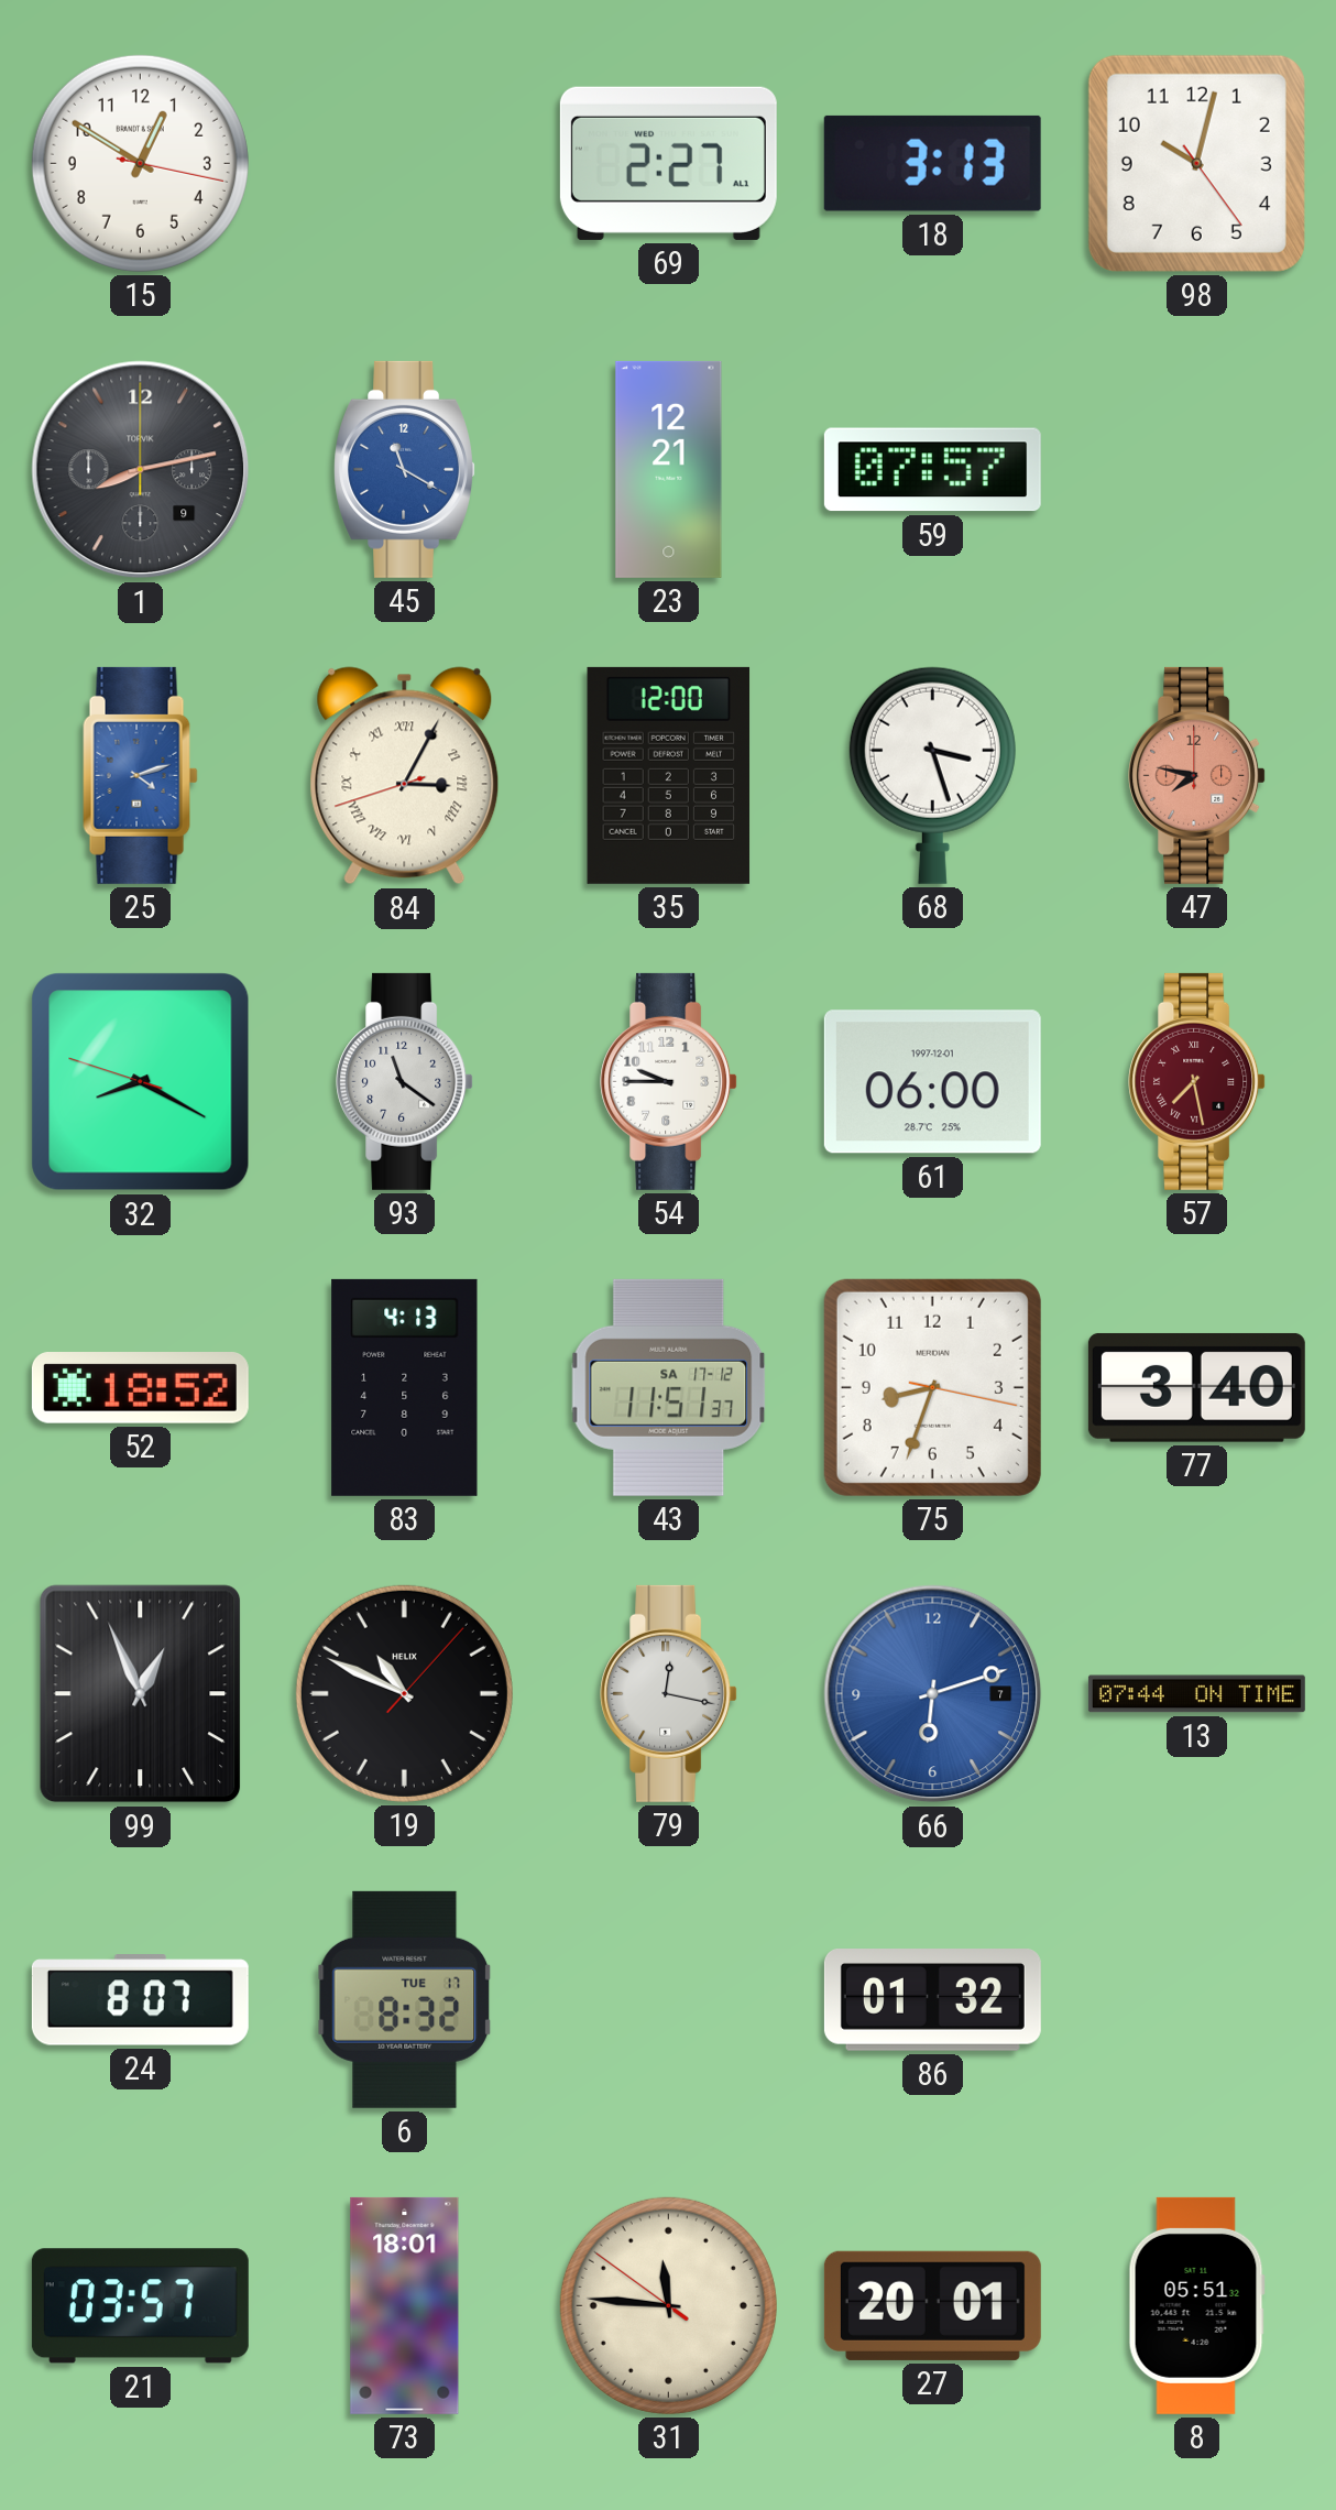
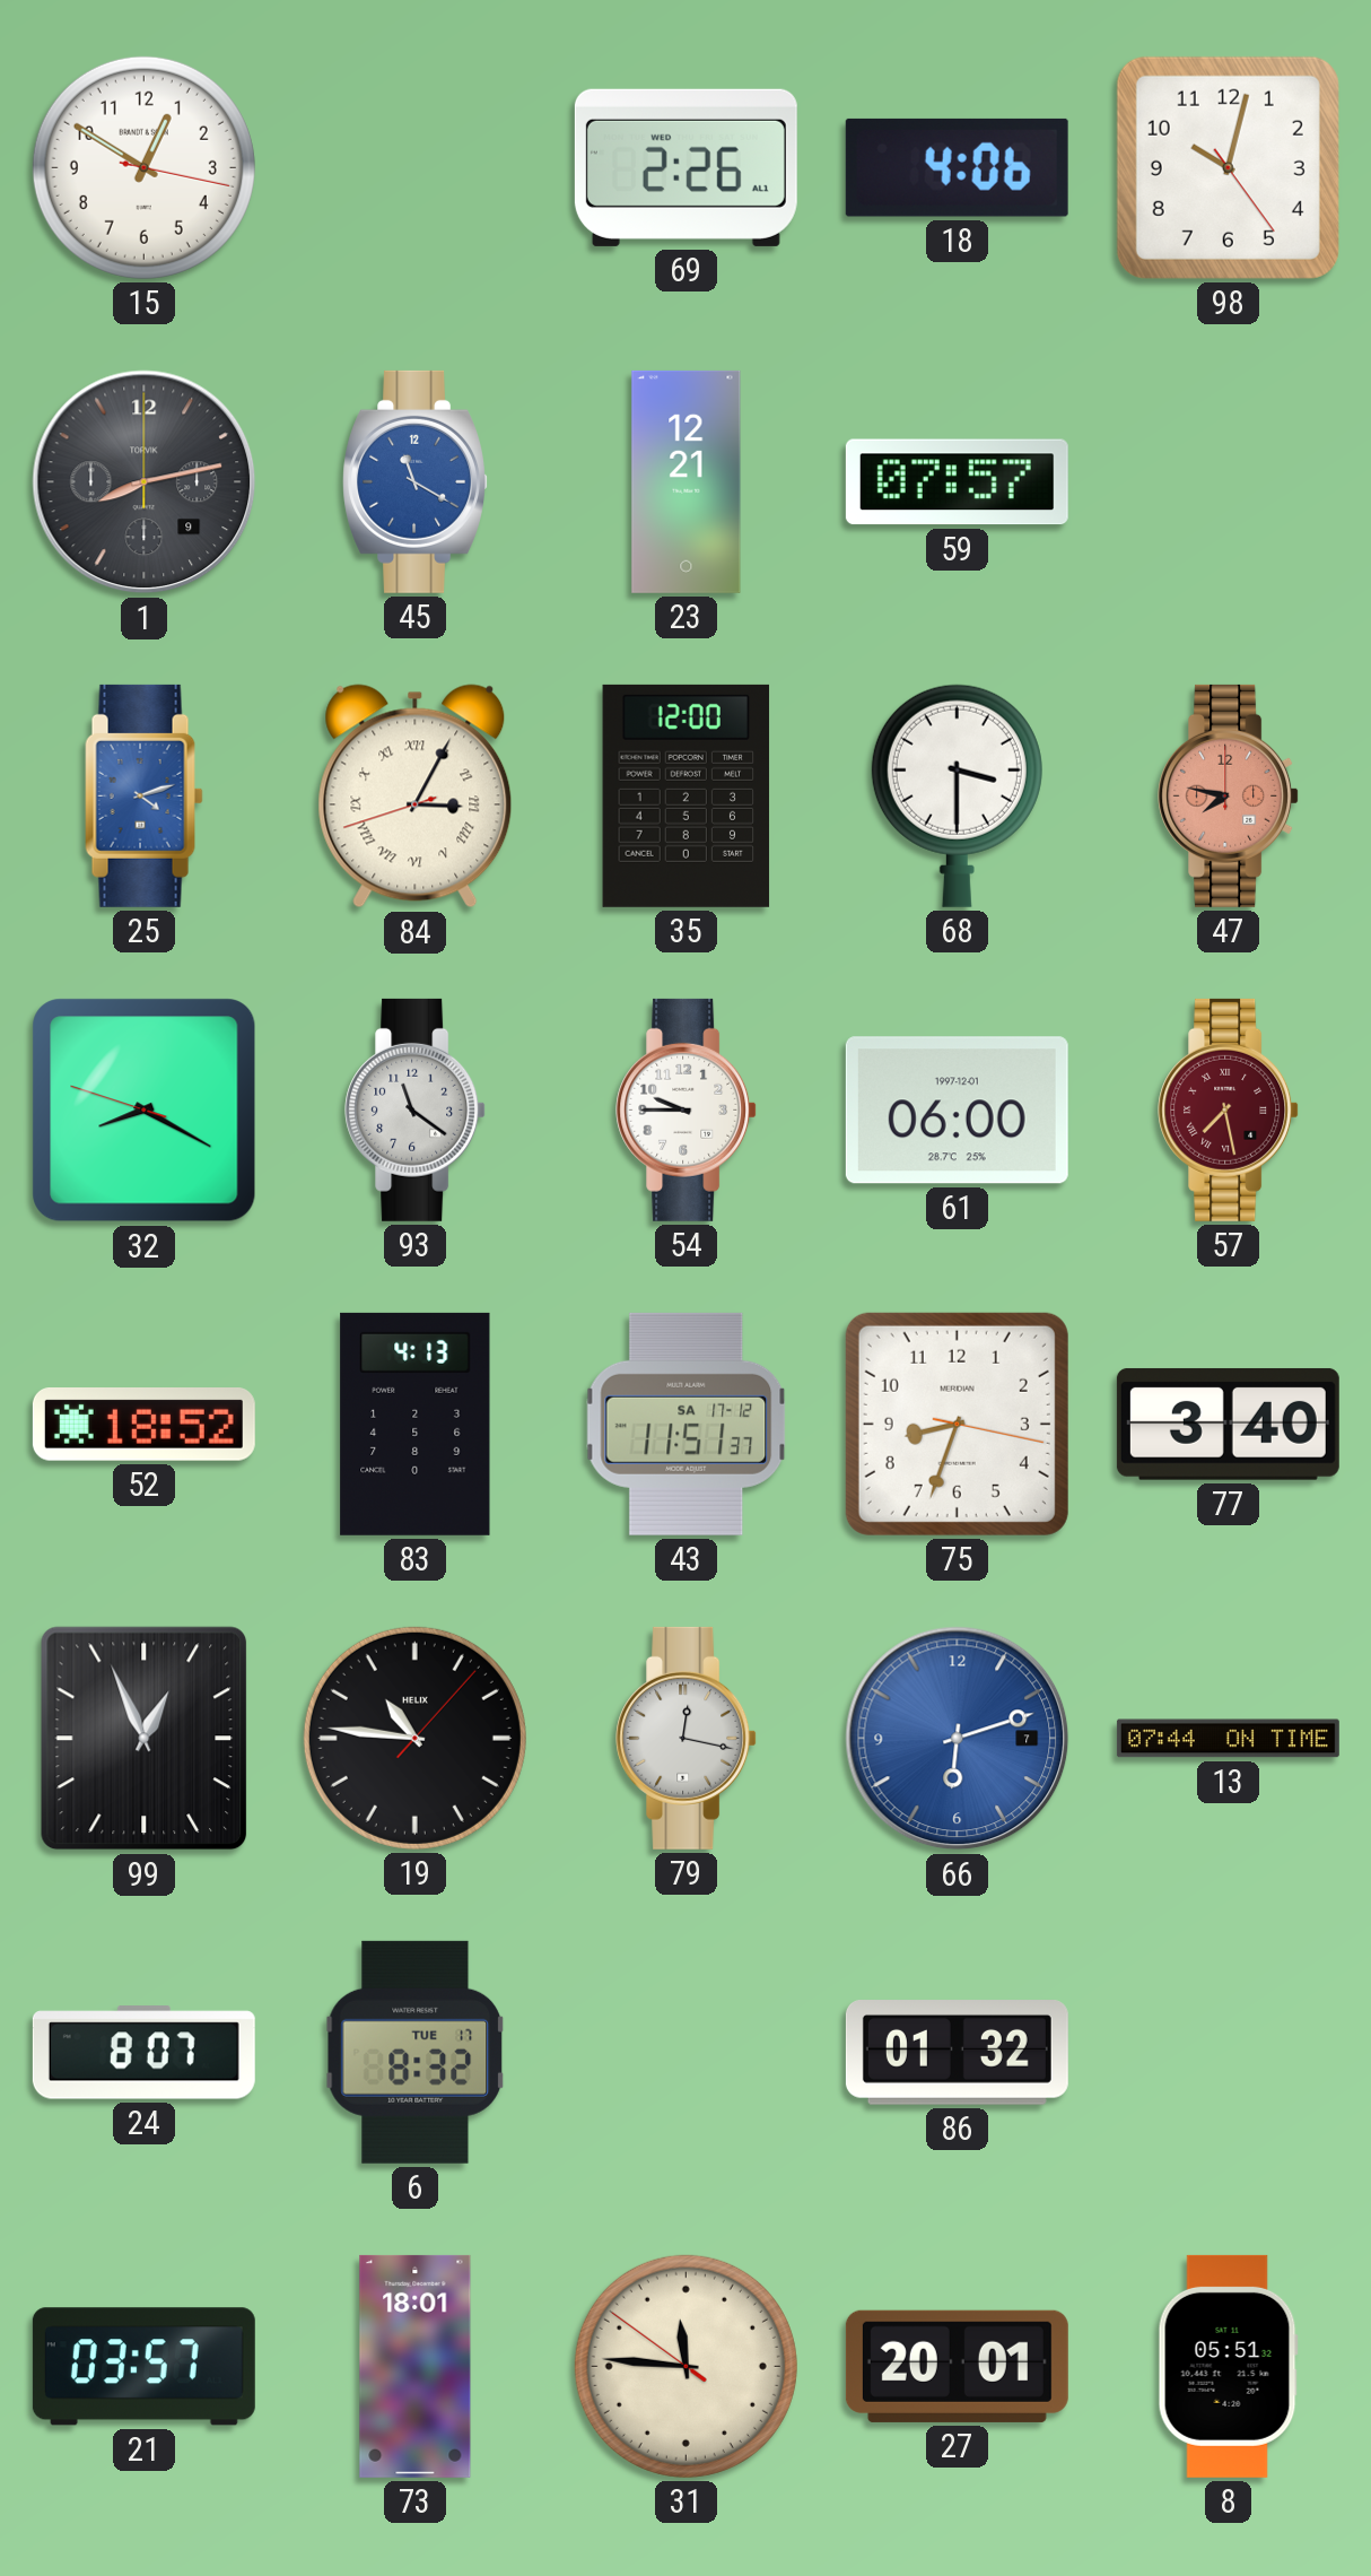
69: 2:27 -> 2:26 (685, 167)
18: 3:13 -> 4:06 (957, 167)
68: 3:27 -> 3:30 (957, 795)
19: 10:49 -> 10:46 (414, 1738)
